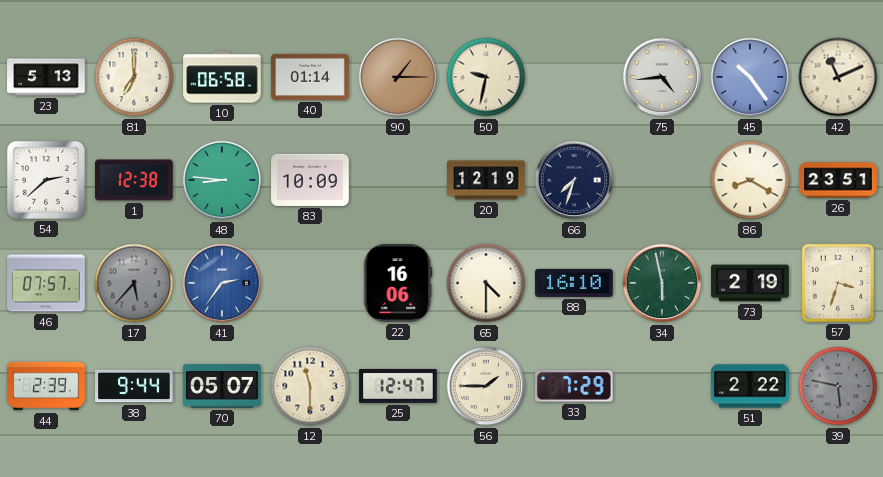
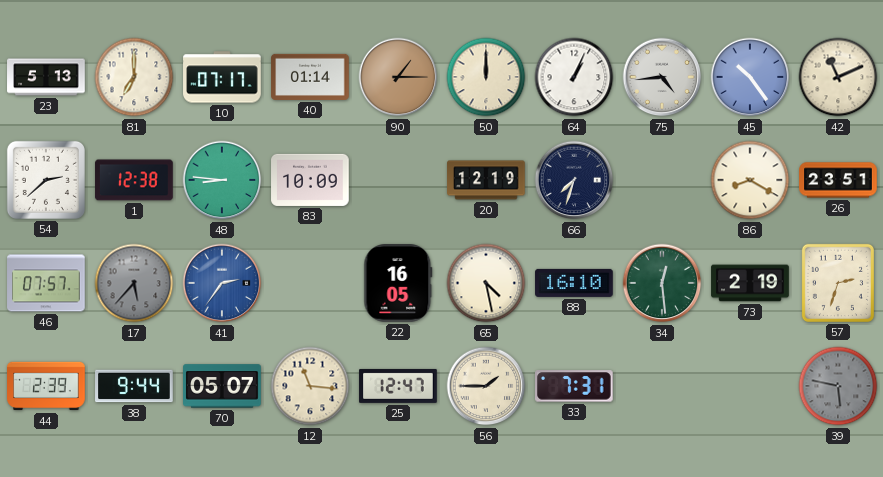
10: 06:58 -> 07:17 (222, 77)
50: 9:32 -> 12:00 (486, 77)
64: none -> 1:04 (574, 77)
22: 16:06 -> 16:05 (398, 284)
65: 4:30 -> 4:28 (486, 283)
34: 5:58 -> 12:29 (662, 283)
57: 3:33 -> 2:33 (838, 283)
12: 11:30 -> 11:16 (310, 386)
33: 7:29 -> 7:31 (575, 386)
51: 2:22 -> none (750, 386)
